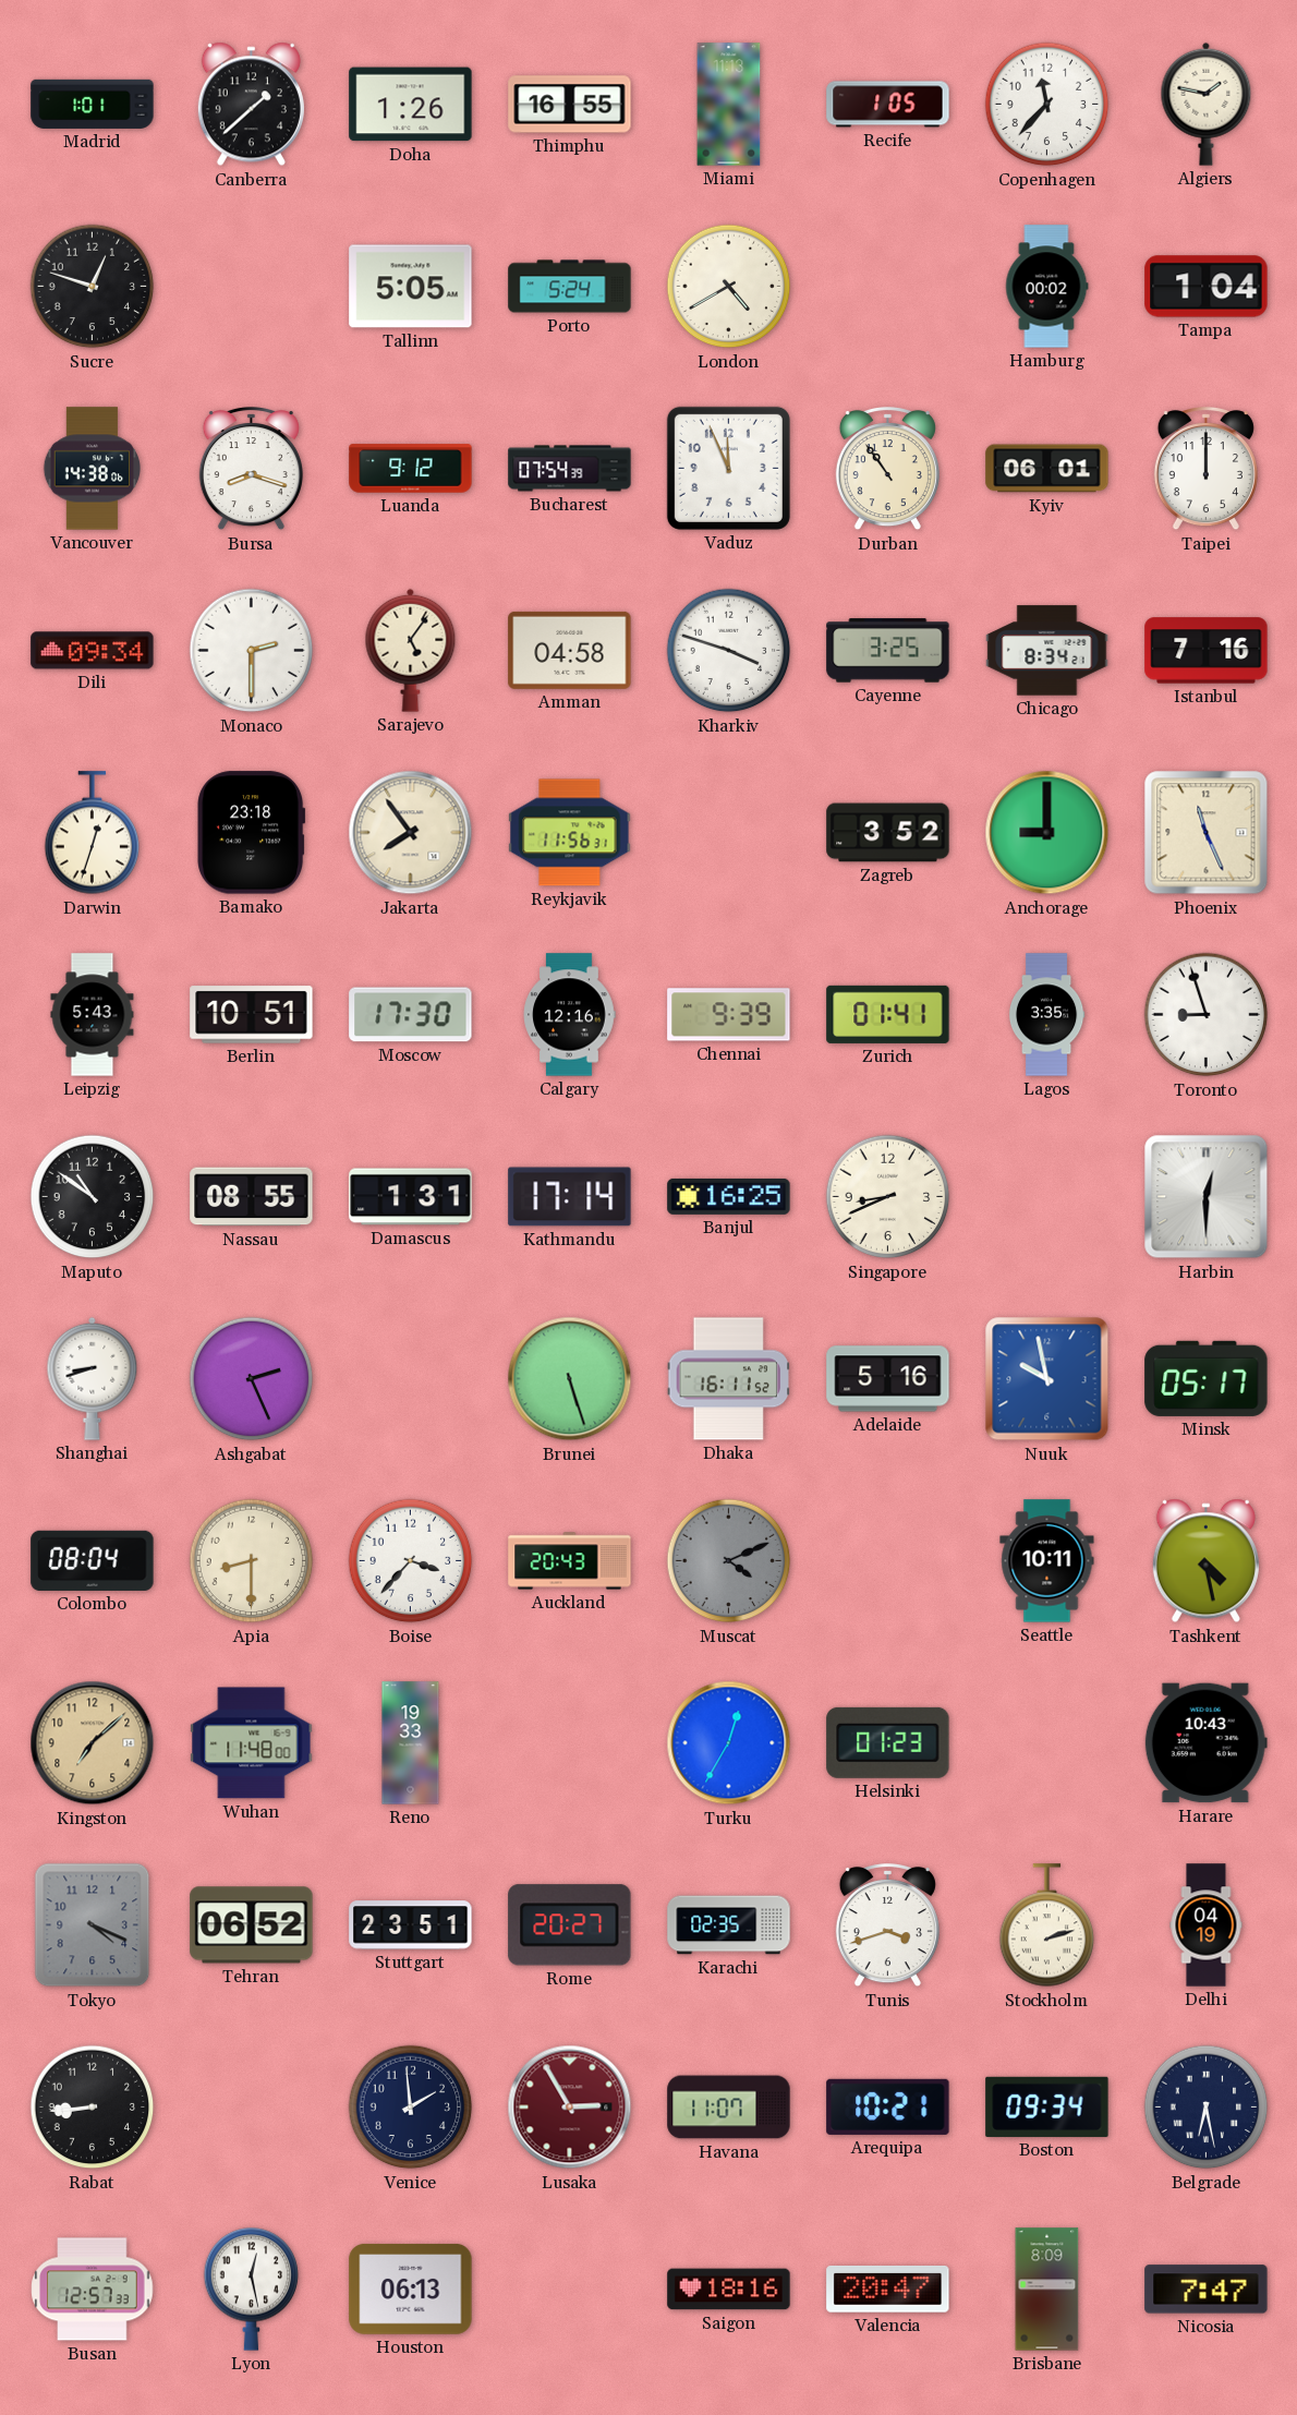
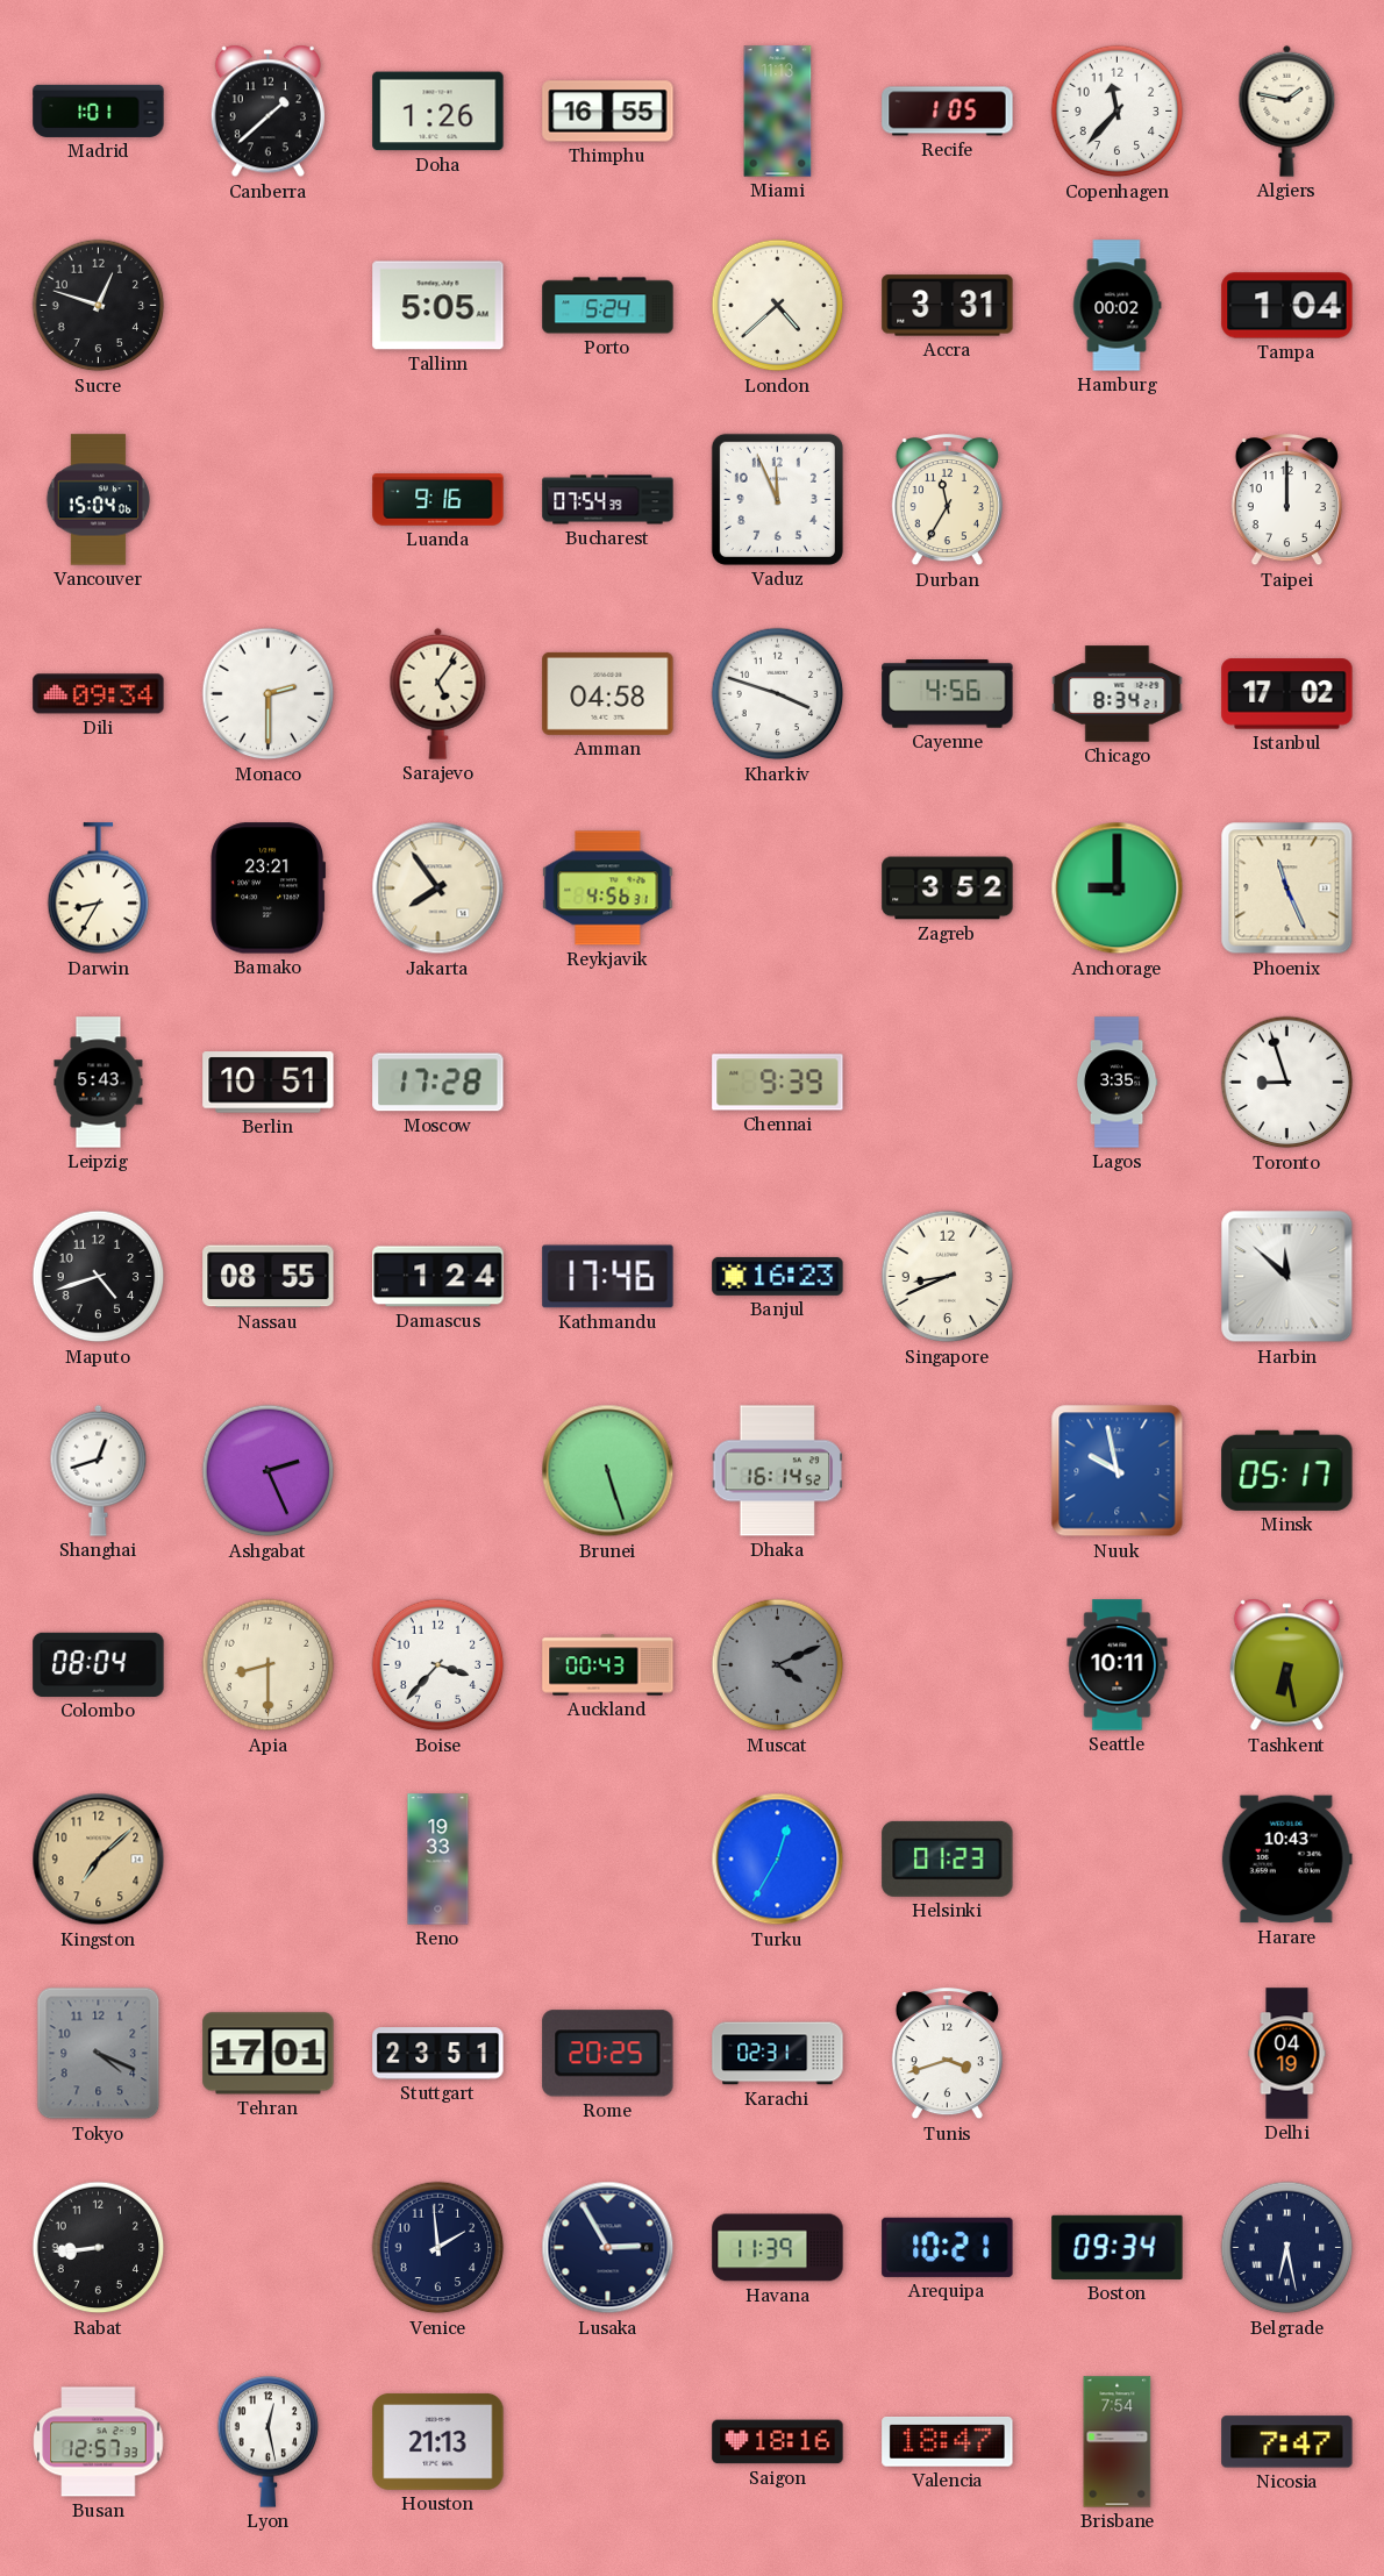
London: 4:40 -> 4:38 (778, 306)
Accra: none -> 3:31 (948, 306)
Vancouver: 14:38 -> 15:04 (99, 500)
Bursa: 8:18 -> none (251, 470)
Luanda: 9:12 -> 9:16 (438, 500)
Durban: 10:54 -> 11:35 (947, 501)
Kyiv: 06:01 -> none (1047, 469)
Cayenne: 3:25 -> 4:56 (948, 694)
Istanbul: 7:16 -> 17:02 (1287, 694)
Darwin: 12:33 -> 8:35 (99, 889)
Bamako: 23:18 -> 23:21 (269, 889)
Reykjavik: 11:56 -> 4:56 (608, 889)
Moscow: 17:30 -> 17:28 (438, 1083)
Calgary: 12:16 -> none (569, 1015)
Zurich: 01:41 -> none (888, 1014)
Maputo: 10:51 -> 4:42 (99, 1277)
Damascus: 1:31 -> 1:24 (438, 1277)
Kathmandu: 17:14 -> 17:46 (608, 1277)
Banjul: 16:25 -> 16:23 (778, 1276)
Harbin: 12:30 -> 11:52 (1287, 1277)
Shanghai: 8:42 -> 12:42 (99, 1470)
Dhaka: 16:11 -> 16:14 (778, 1471)
Adelaide: 5:16 -> none (888, 1379)
Auckland: 20:43 -> 00:43 (608, 1665)
Tashkent: 4:28 -> 6:28 (1286, 1665)
Wuhan: 11:48 -> none (252, 1743)
Tehran: 06:52 -> 17:01 (269, 2054)
Rome: 20:27 -> 20:25 (608, 2054)
Karachi: 02:35 -> 02:31 (778, 2054)
Stockholm: 2:12 -> none (1047, 1925)
Lusaka dial: burgundy -> navy (608, 2248)
Havana: 11:07 -> 11:39 (778, 2248)
Houston: 06:13 -> 21:13 (438, 2442)
Valencia: 20:47 -> 18:47 (948, 2442)
Brisbane: 8:09 -> 7:54 (1118, 2442)
